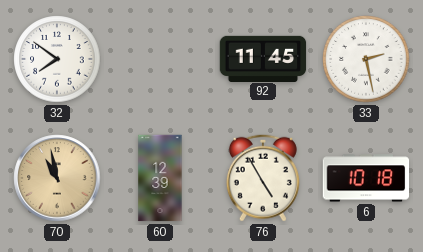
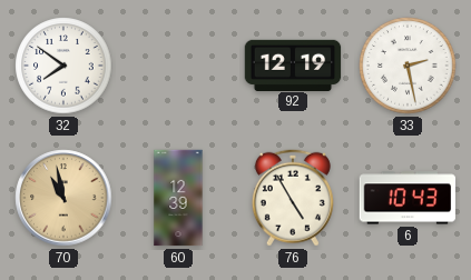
92: 11:45 -> 12:19 (293, 64)
6: 10:18 -> 10:43 (408, 198)
